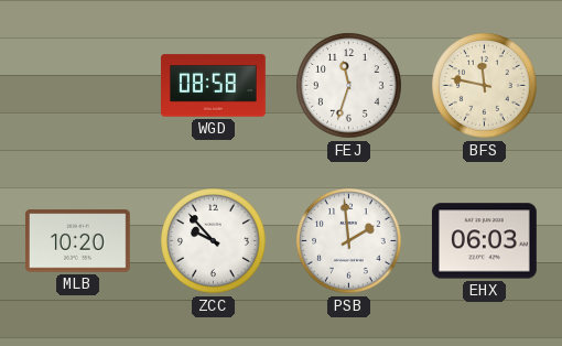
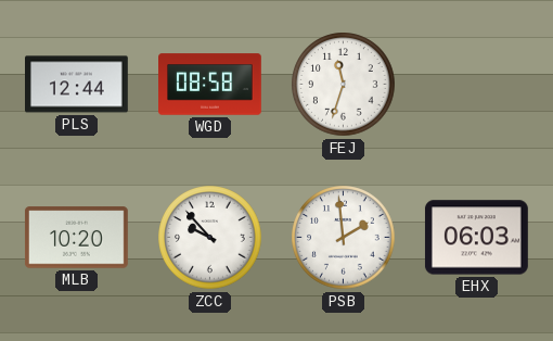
PLS: none -> 12:44 (77, 85)
BFS: 11:47 -> none (485, 86)
